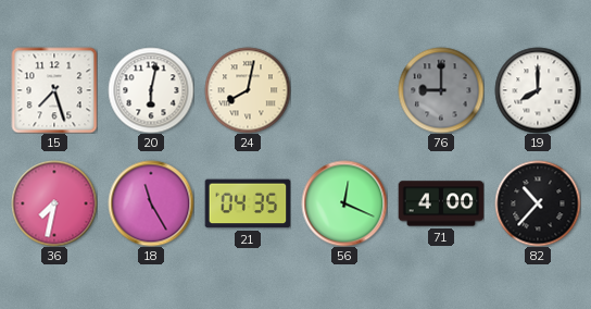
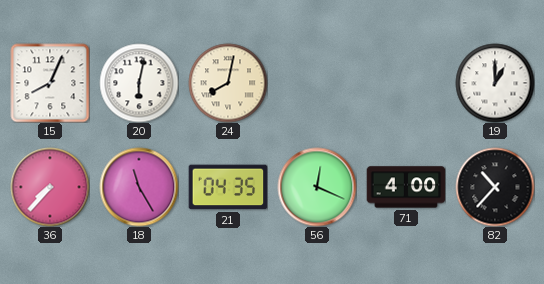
15: 7:27 -> 8:04 (50, 83)
76: 9:00 -> none (441, 90)
19: 8:00 -> 1:00 (495, 83)
36: 7:32 -> 7:37 (50, 187)
